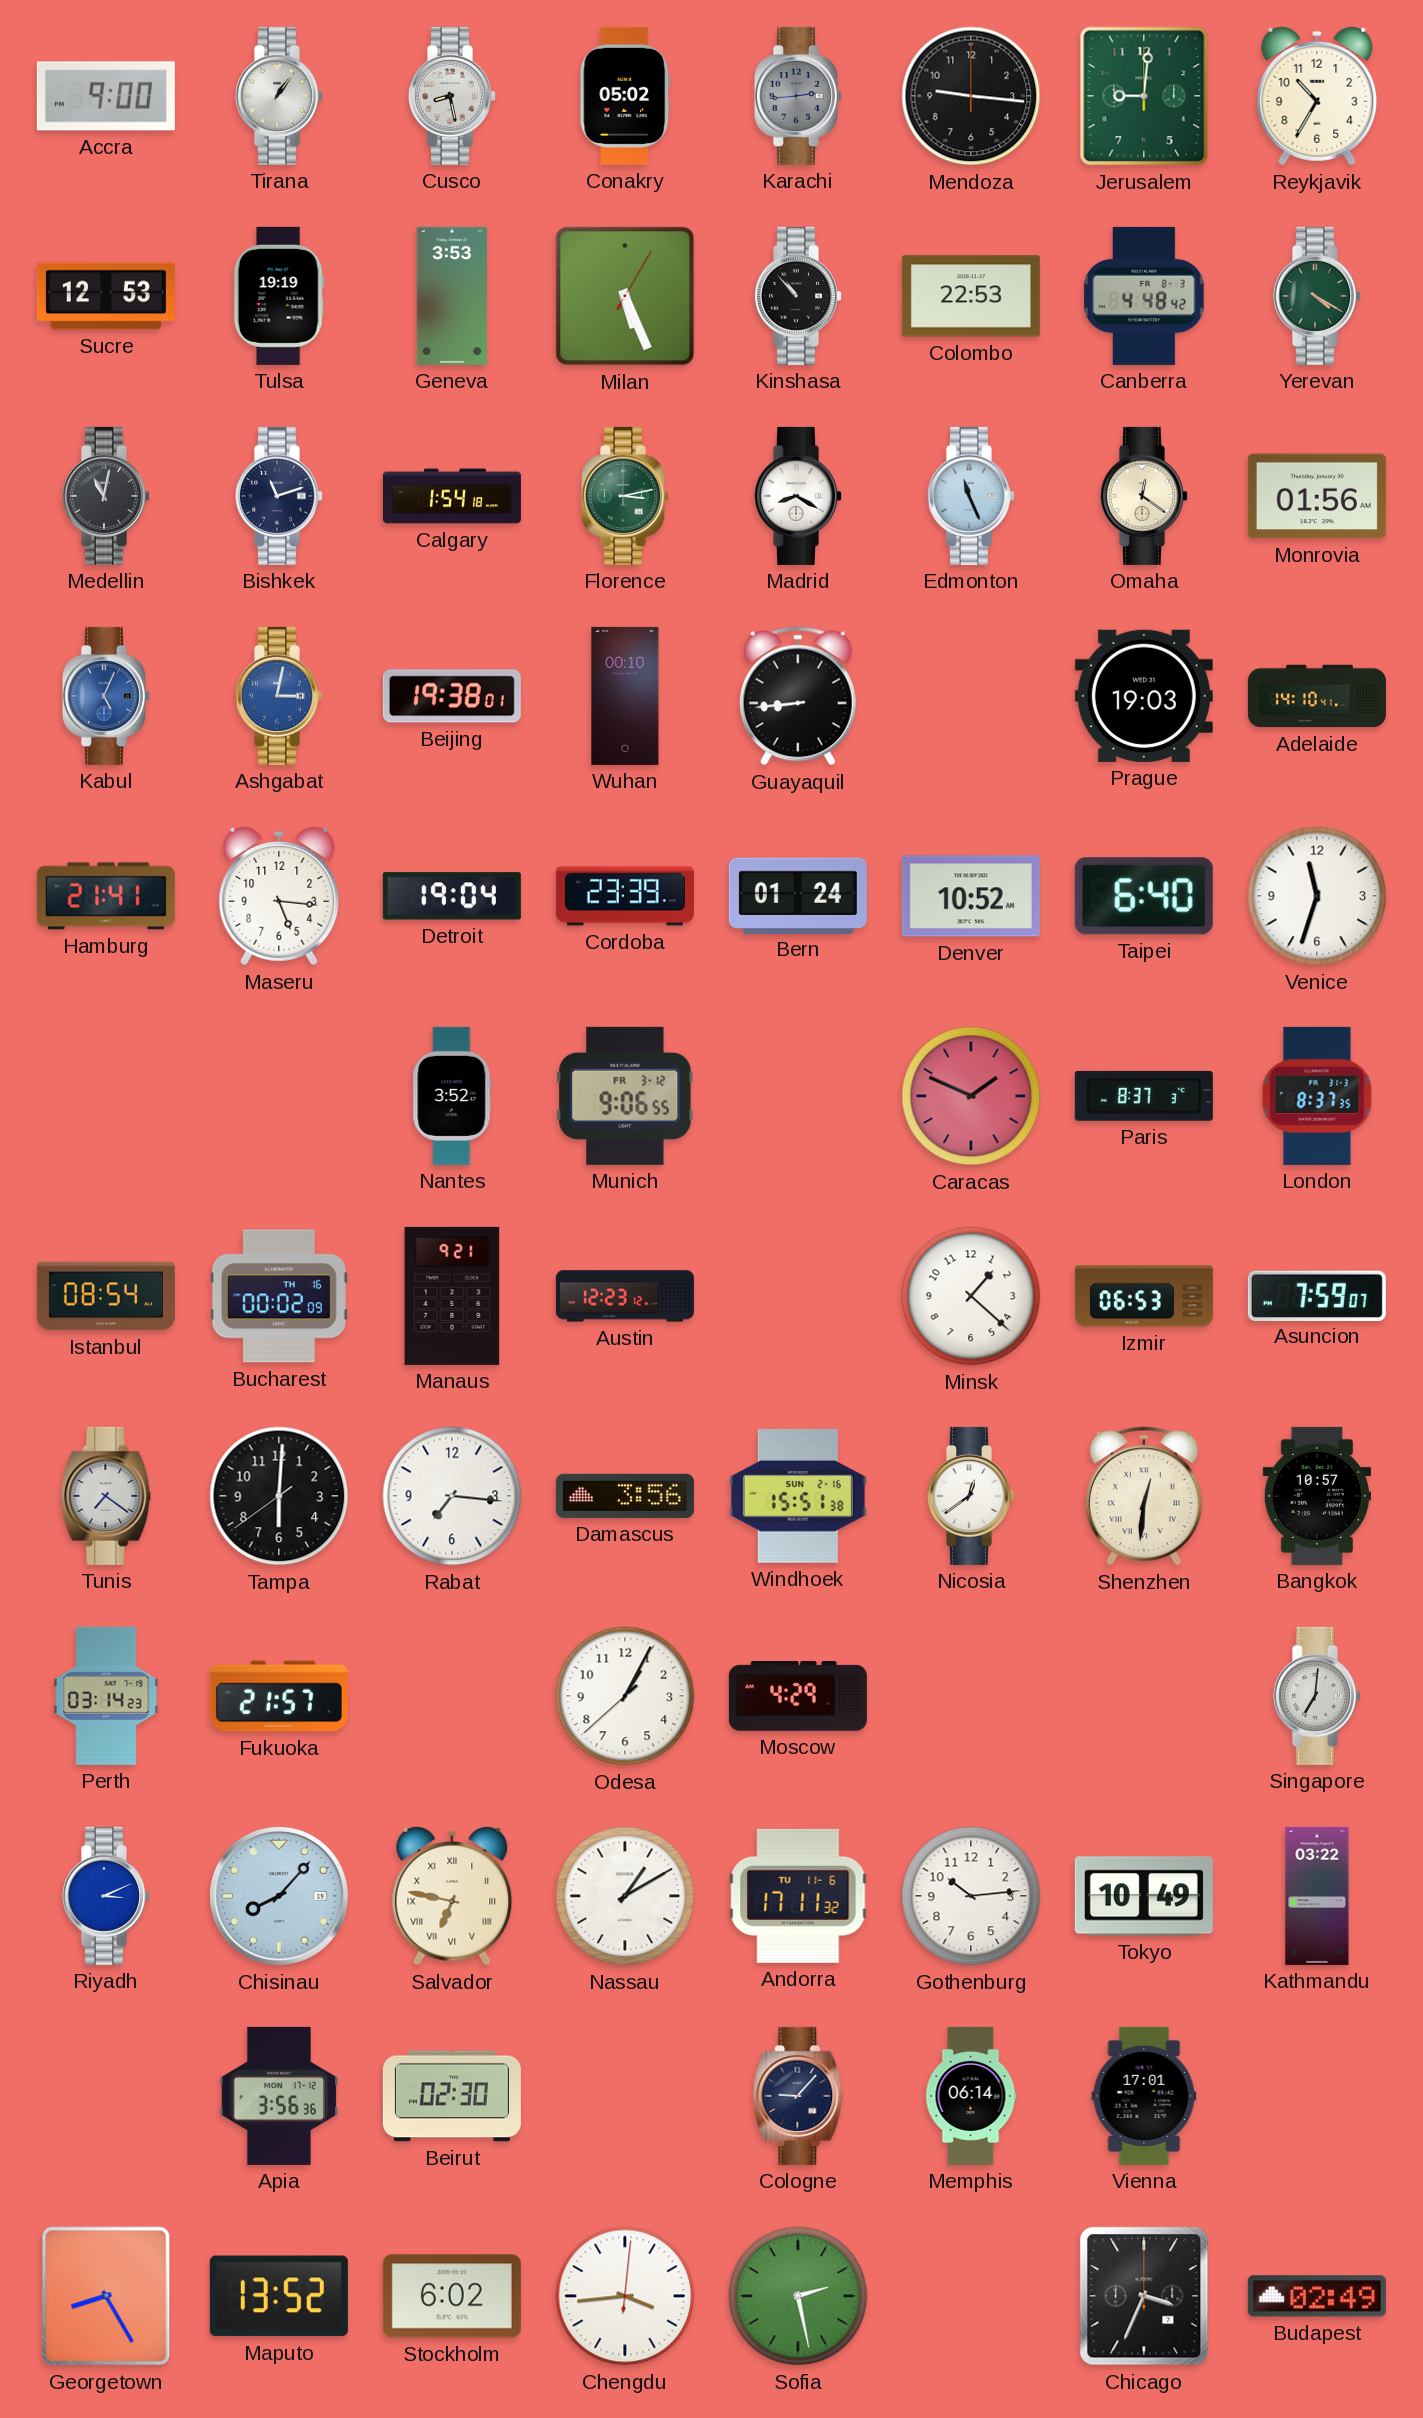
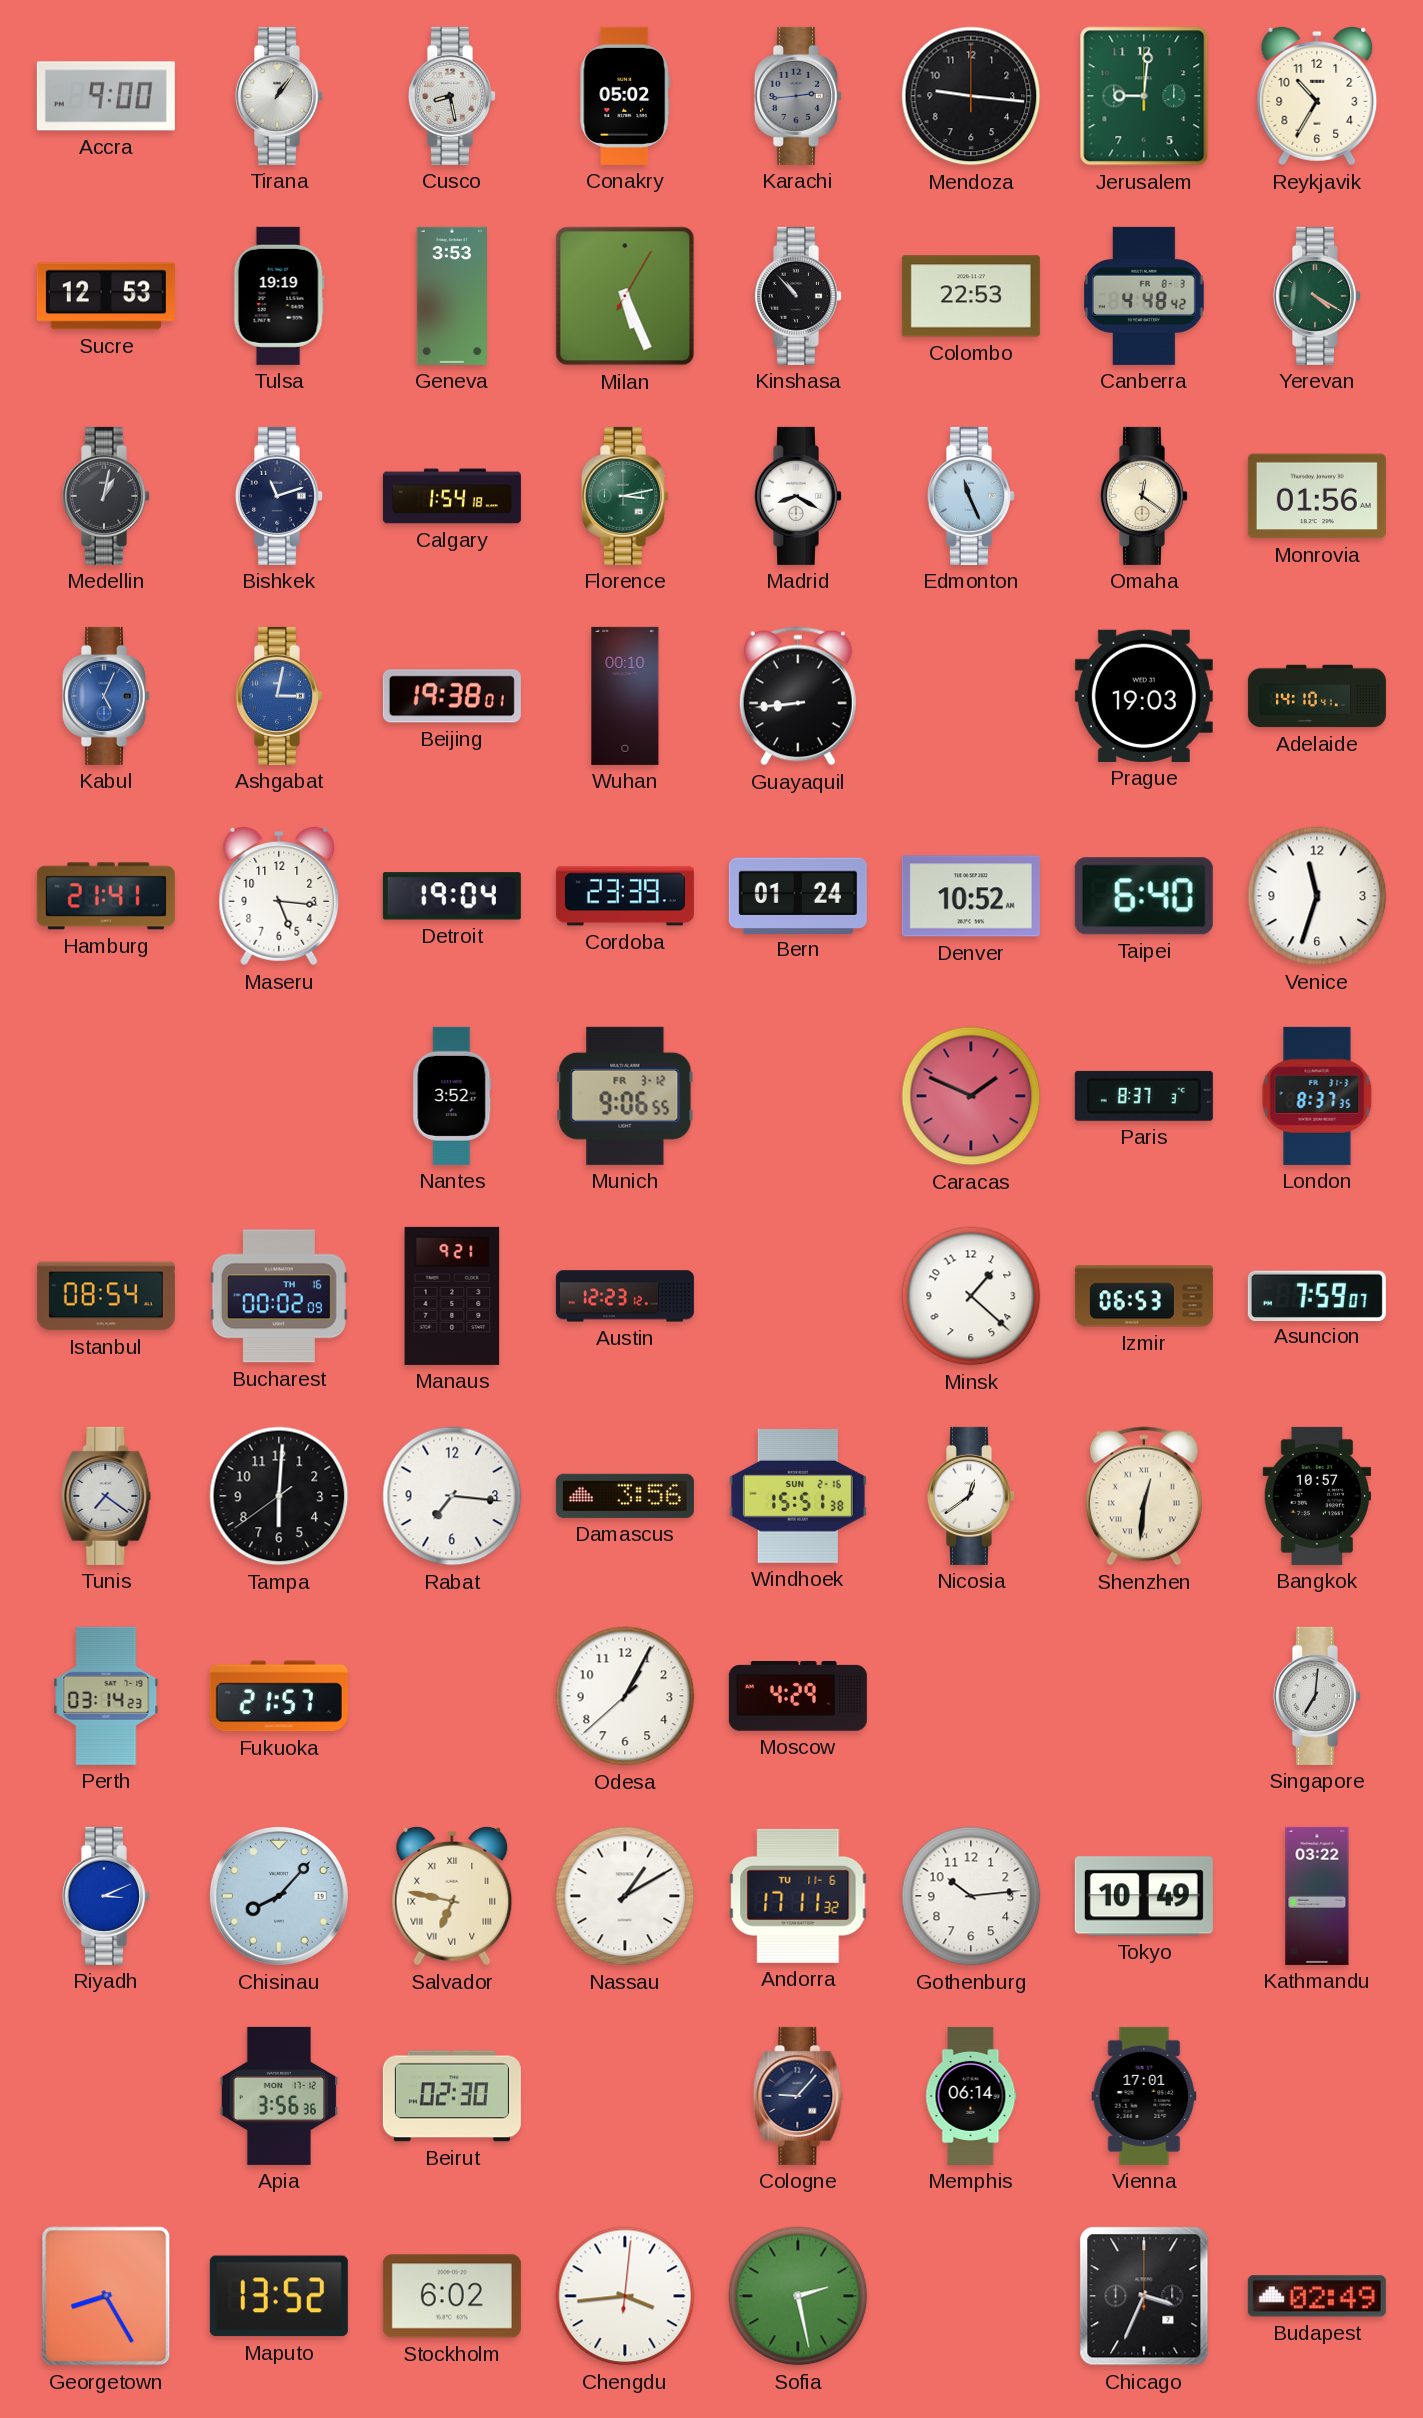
Medellin: 11:02 -> 1:02 (106, 496)
